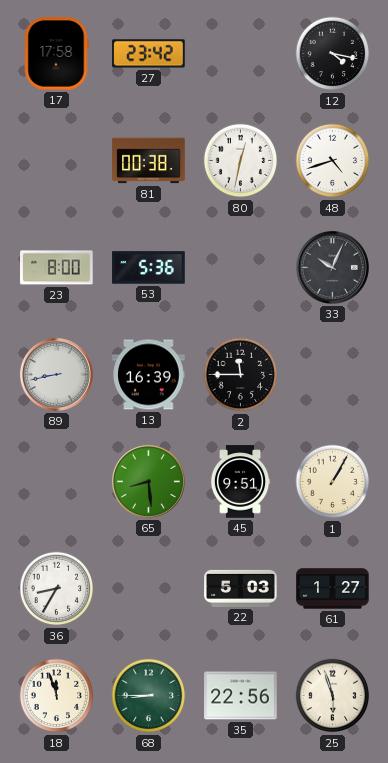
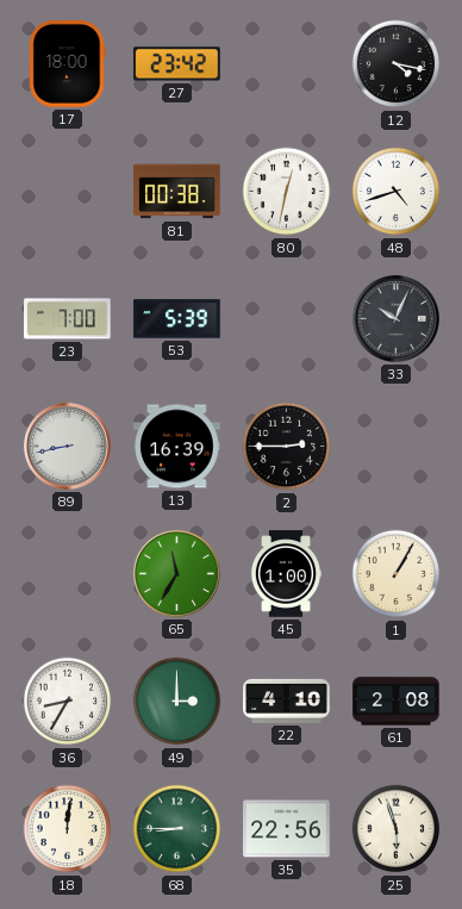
17: 17:58 -> 18:00 (67, 64)
23: 8:00 -> 7:00 (68, 319)
53: 5:36 -> 5:39 (177, 319)
2: 11:45 -> 2:45 (287, 447)
65: 8:29 -> 11:35 (176, 573)
45: 9:51 -> 1:00 (286, 574)
49: none -> 3:00 (177, 702)
22: 5:03 -> 4:10 (287, 701)
61: 1:27 -> 2:08 (397, 702)
18: 11:57 -> 12:01 (68, 829)
